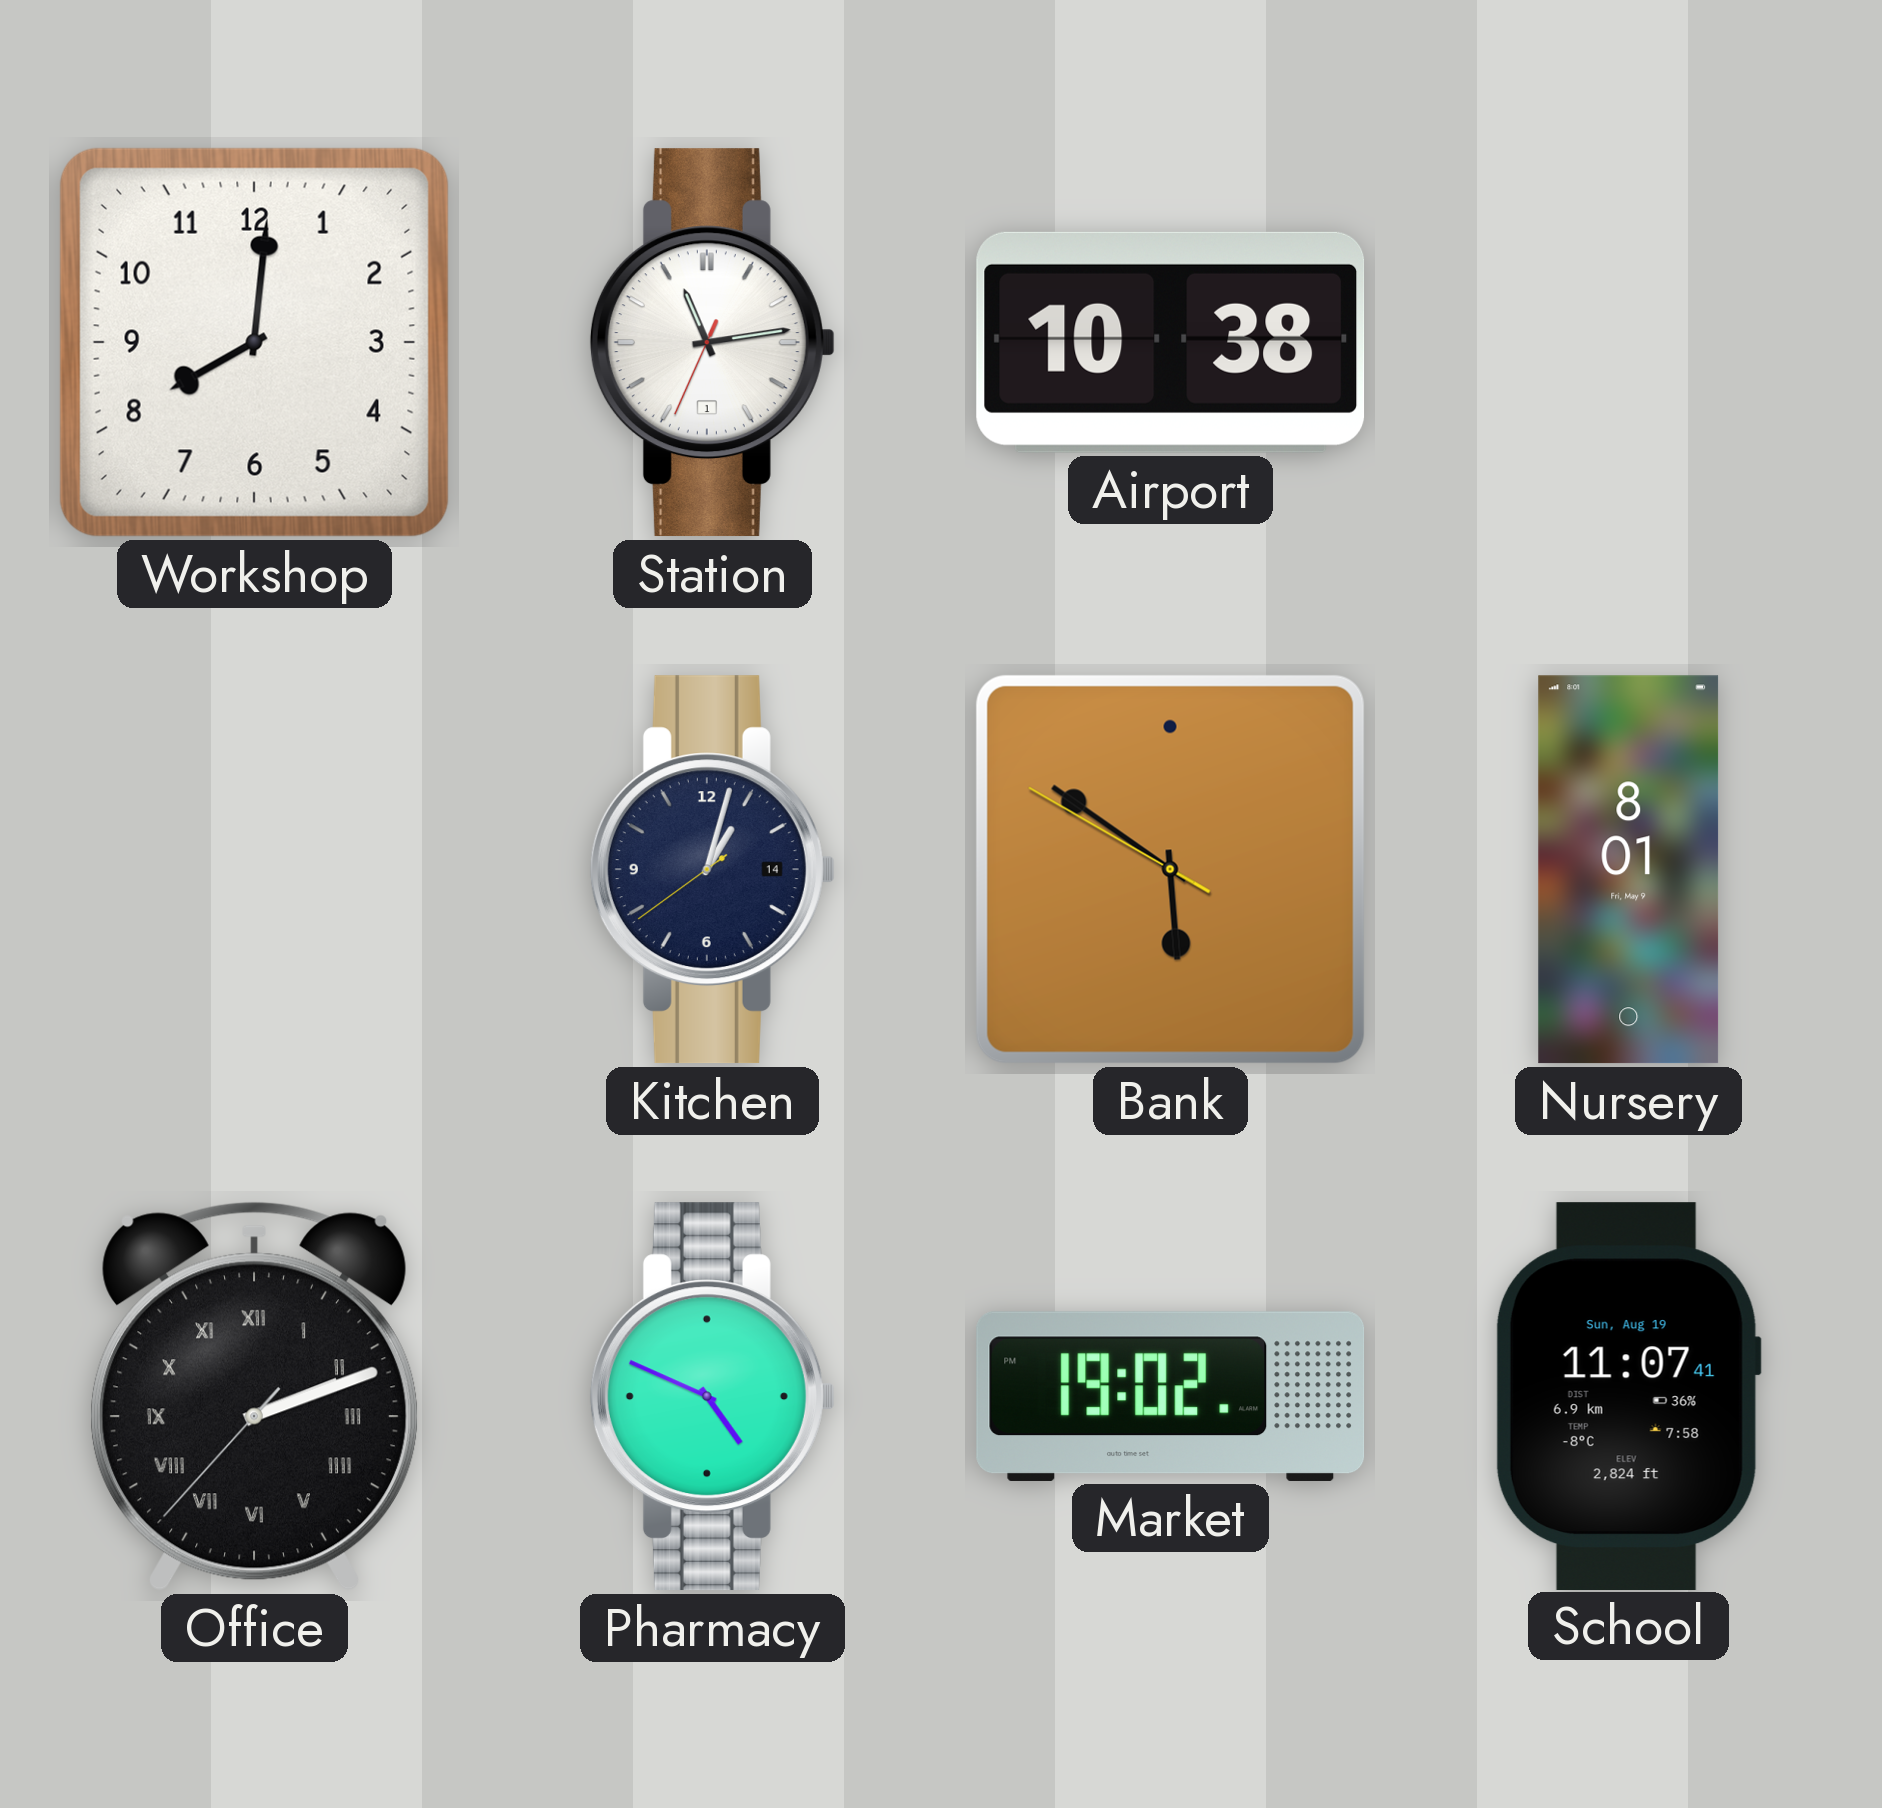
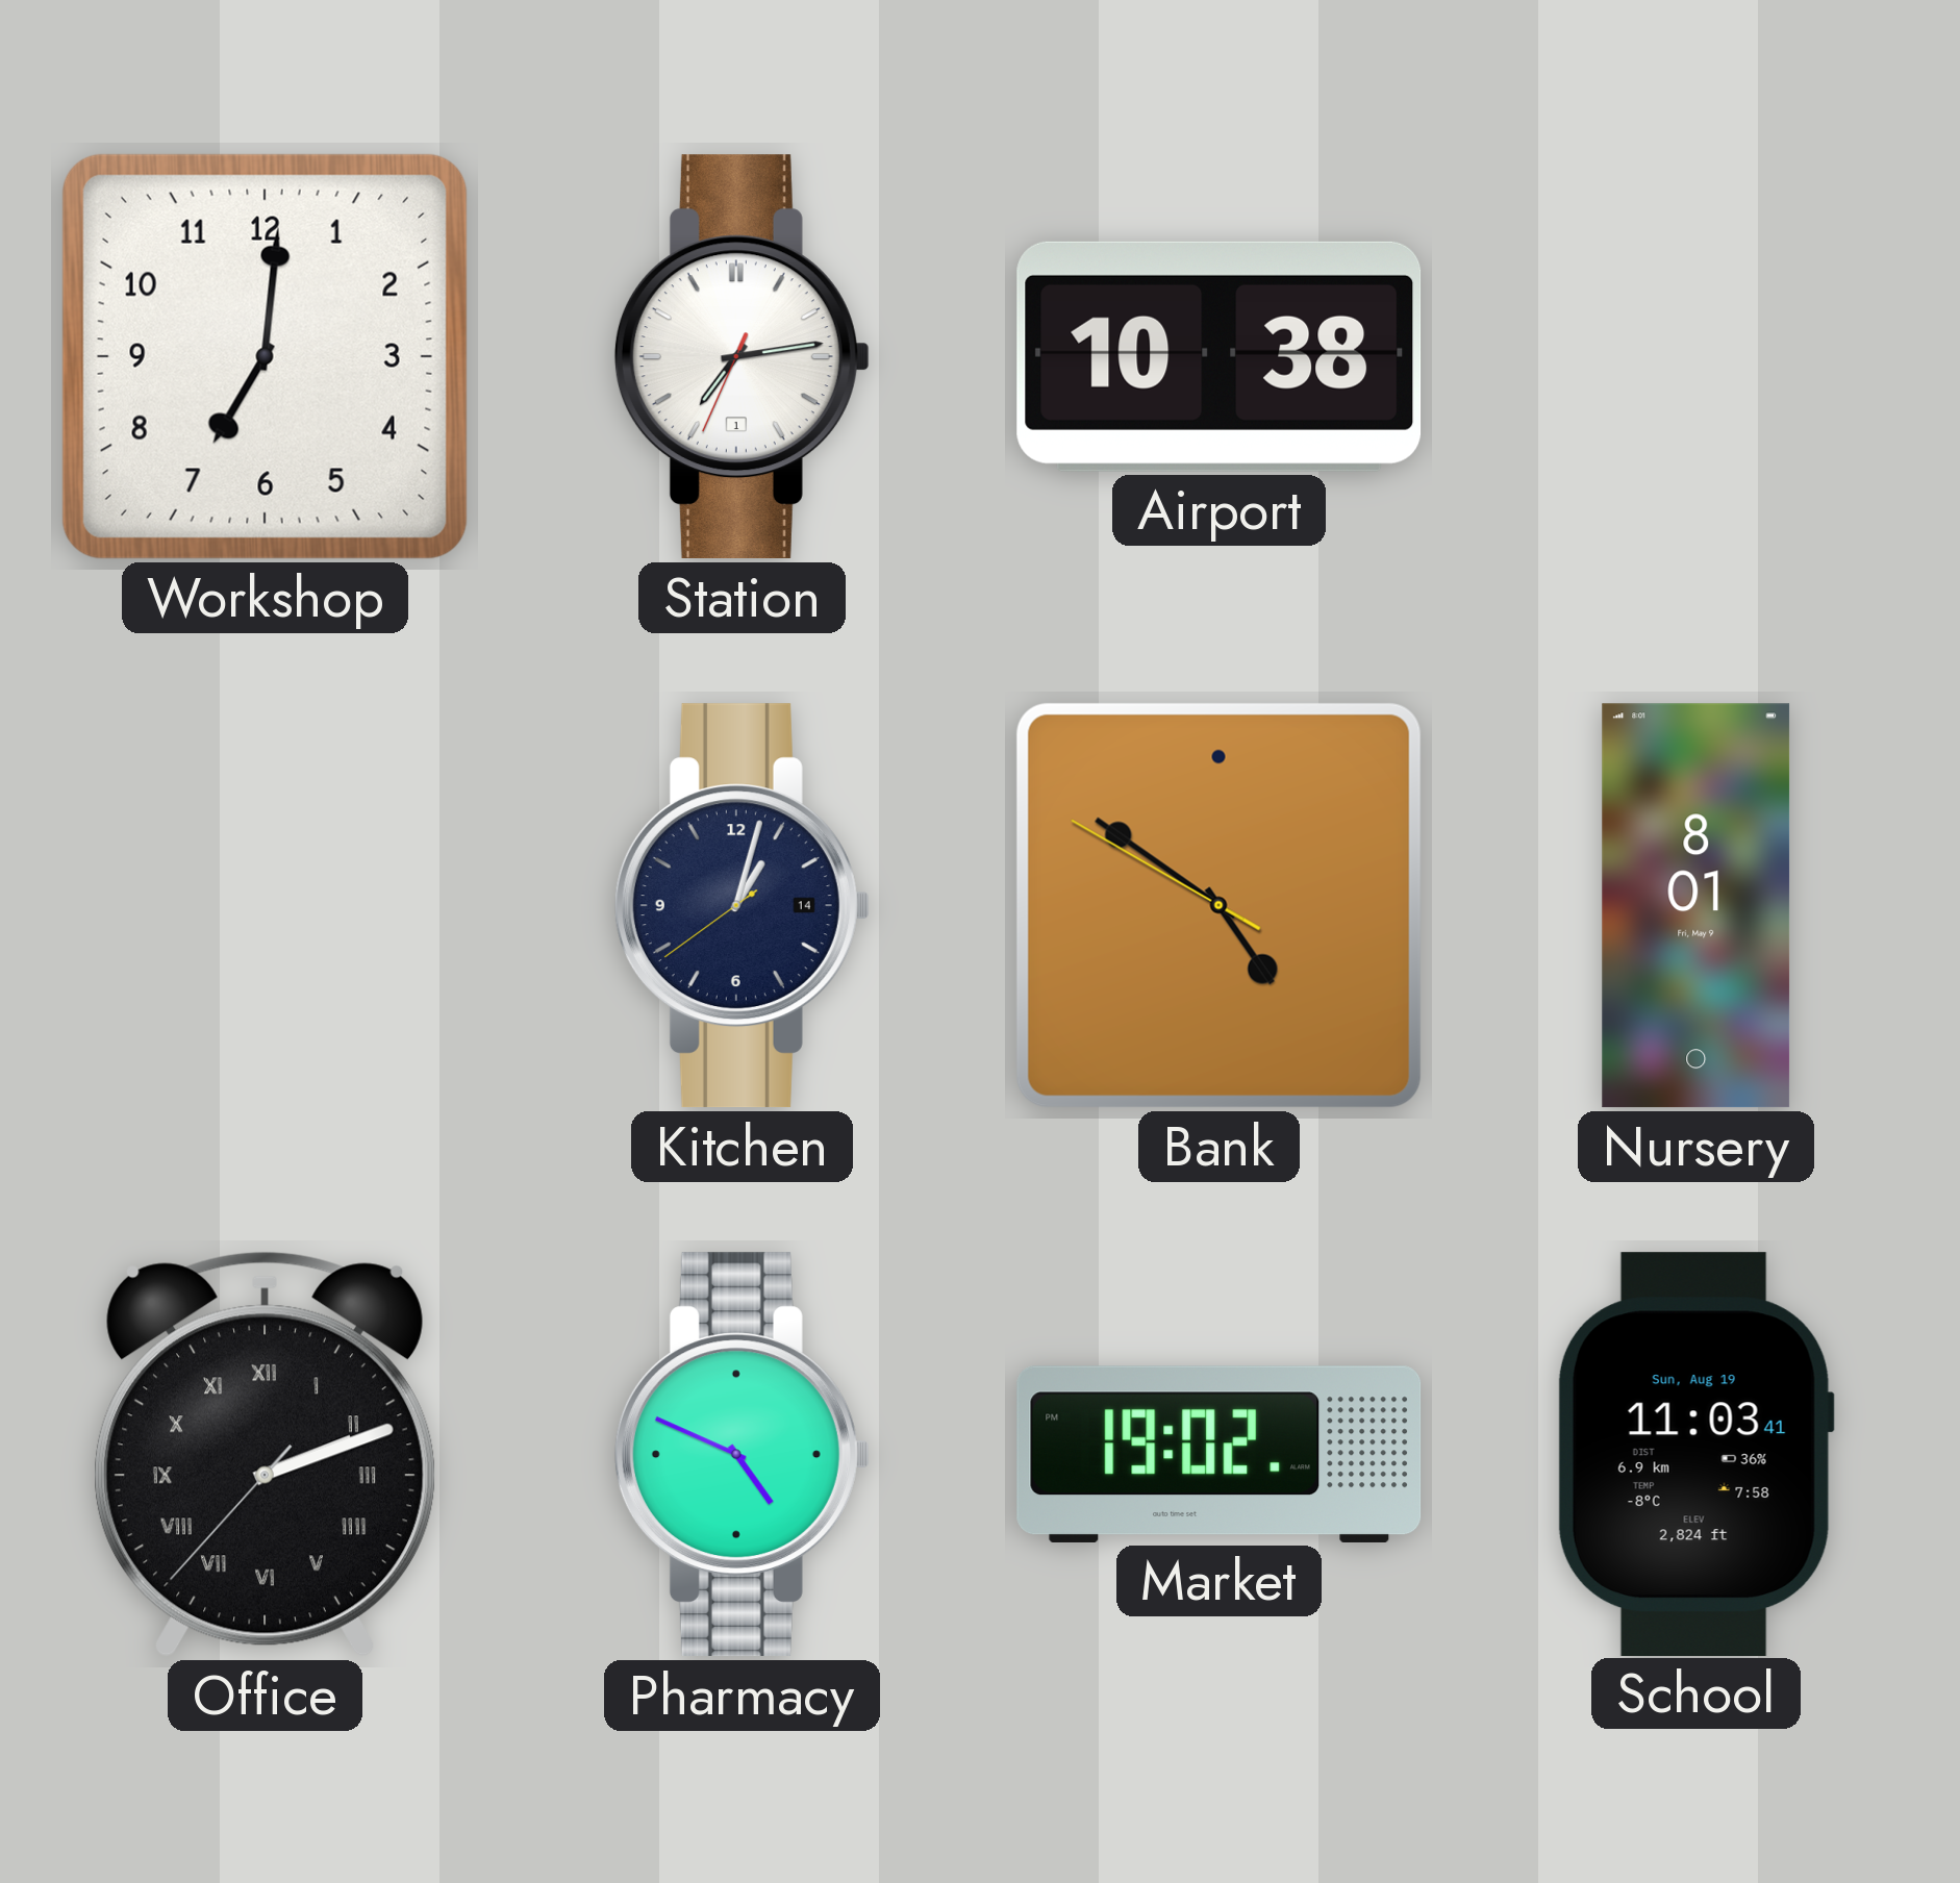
Workshop: 8:01 -> 7:01 (265, 356)
Station: 11:13 -> 7:13 (742, 357)
Bank: 5:50 -> 4:50 (1218, 905)
School: 11:07 -> 11:03 (1695, 1454)
